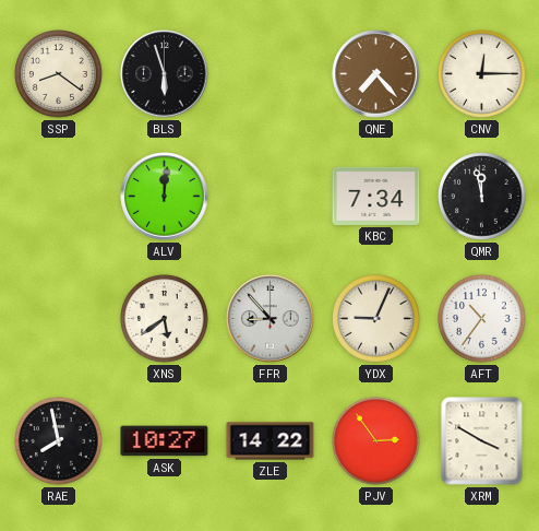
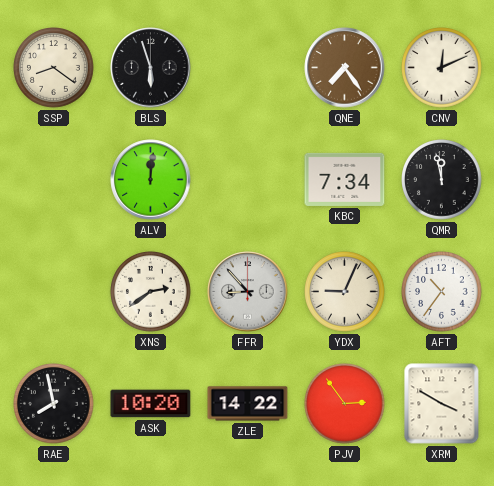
QNE: 7:23 -> 7:24 (345, 68)
CNV: 12:15 -> 12:11 (442, 68)
XNS: 5:39 -> 2:39 (151, 292)
ASK: 10:27 -> 10:20 (151, 404)
